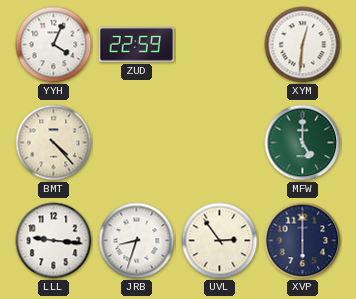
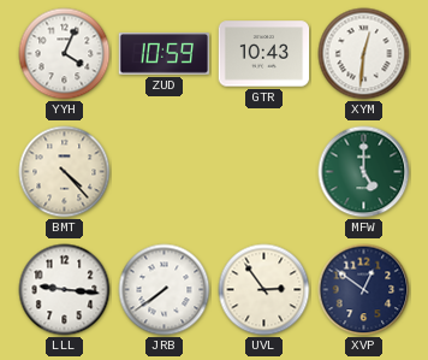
ZUD: 22:59 -> 10:59 (165, 54)
GTR: none -> 10:43 (264, 54)
JRB: 8:33 -> 7:39 (165, 290)
XVP: 6:00 -> 12:51 (364, 290)
